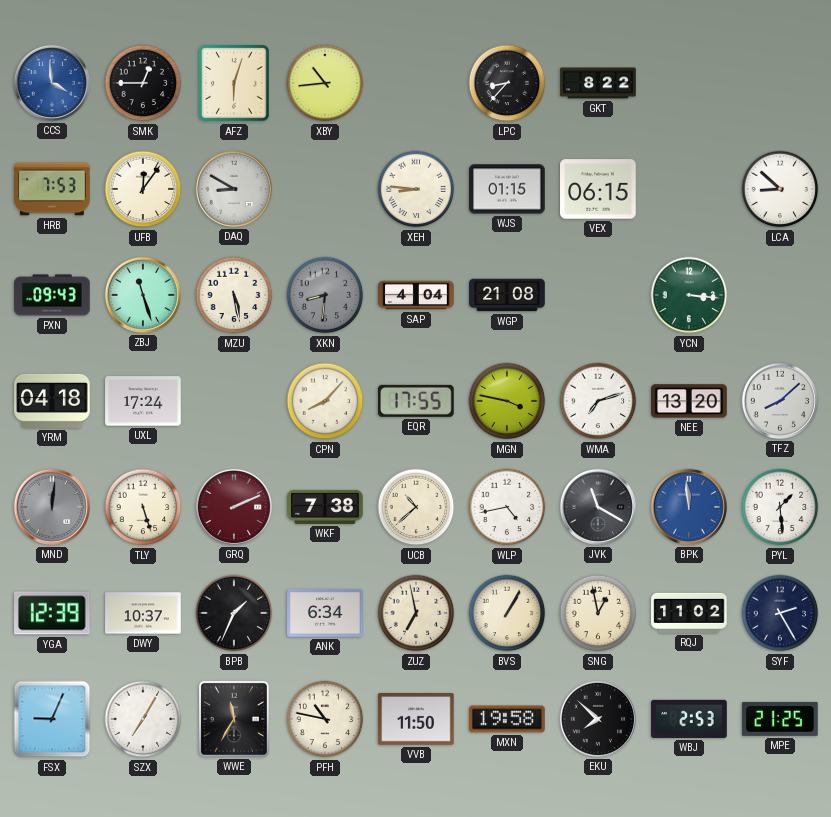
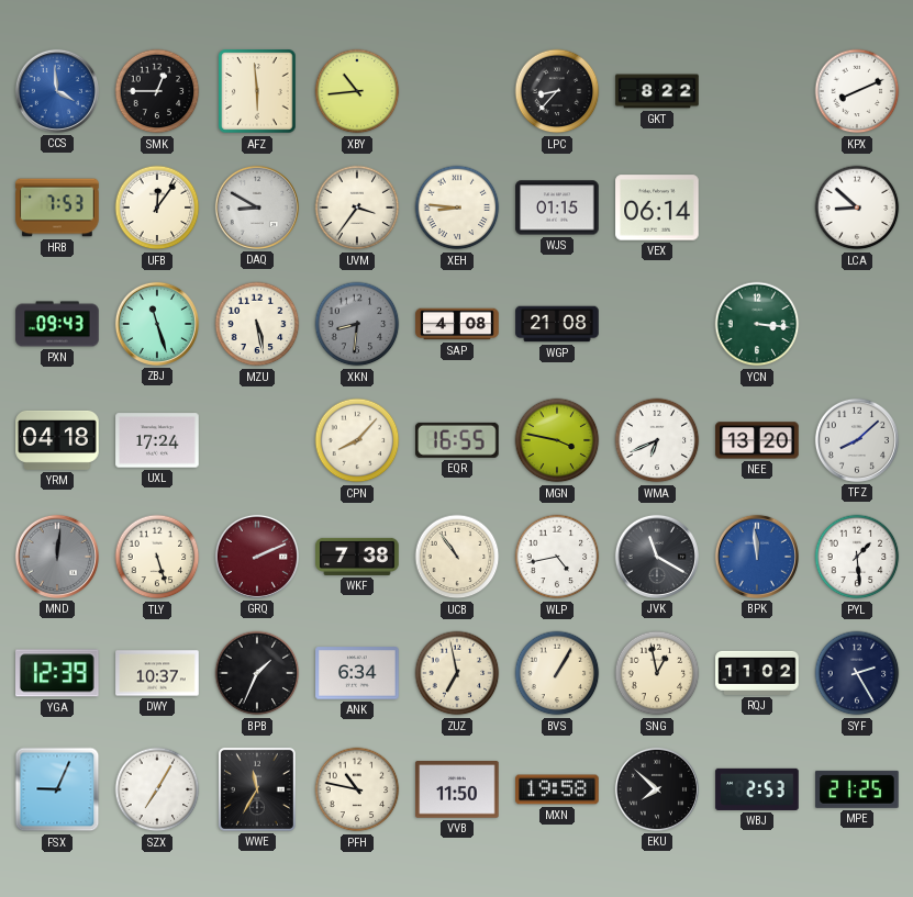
AFZ: 6:03 -> 5:59 (257, 91)
KPX: none -> 8:11 (857, 91)
UVM: none -> 3:36 (357, 208)
VEX: 06:15 -> 06:14 (657, 208)
SAP: 4:04 -> 4:08 (457, 324)
EQR: 17:55 -> 16:55 (458, 440)
WMA: 7:12 -> 6:41 (657, 440)
UCB: 10:38 -> 10:54 (457, 557)
